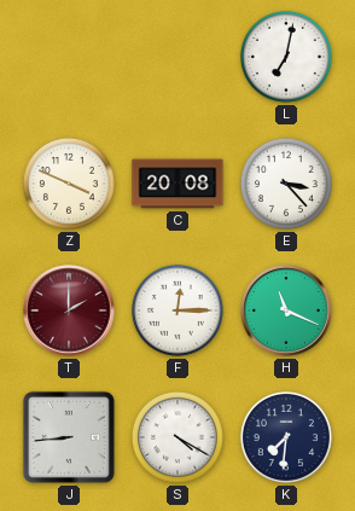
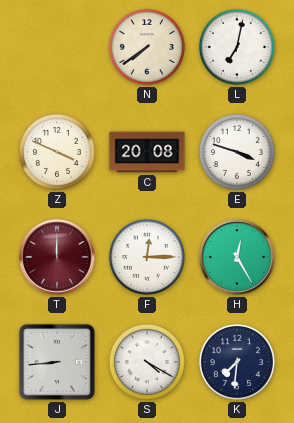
N: none -> 7:39 (147, 47)
E: 3:23 -> 3:48 (237, 152)
T: 2:00 -> 12:00 (57, 257)
H: 11:19 -> 12:25 (237, 257)
